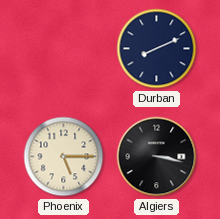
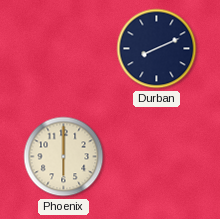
Phoenix: 5:15 -> 6:00 (64, 157)
Algiers: 3:17 -> none (157, 157)
